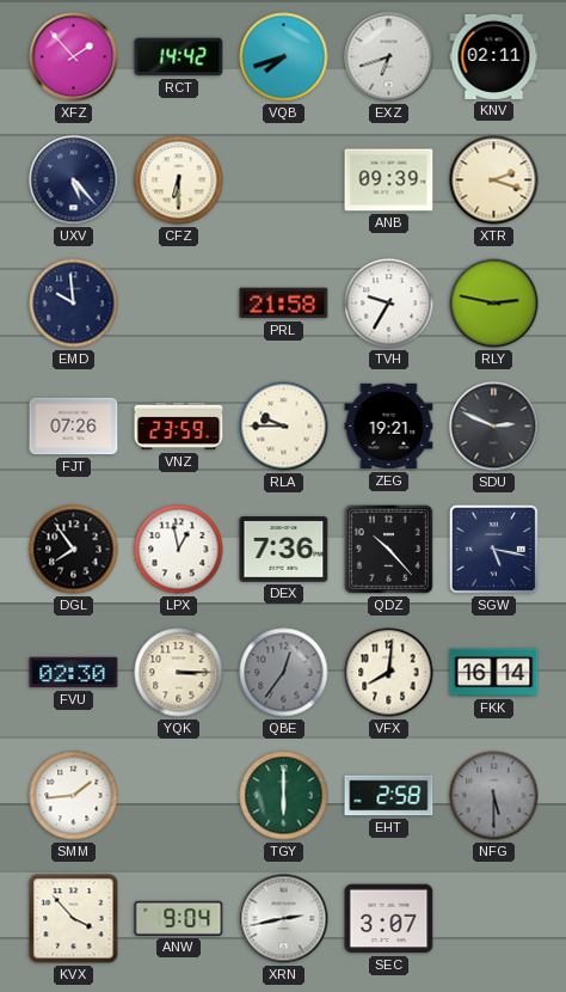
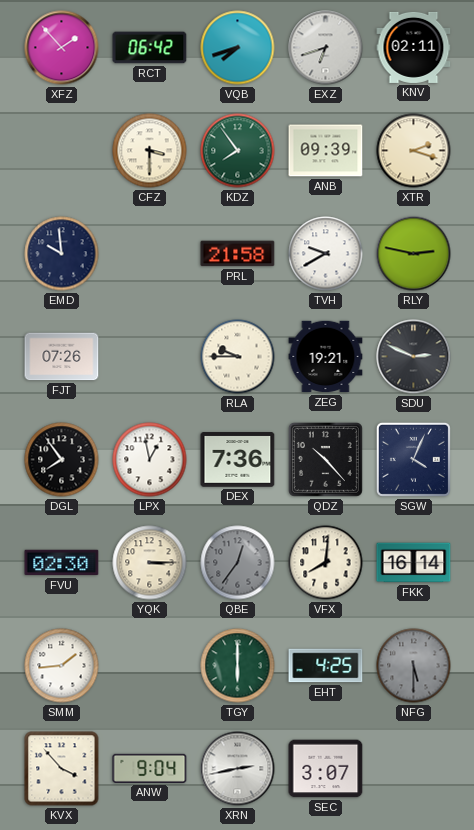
RCT: 14:42 -> 06:42 (150, 48)
UXV: 5:23 -> none (74, 180)
CFZ: 6:30 -> 3:30 (150, 151)
KDZ: none -> 7:54 (238, 151)
TVH: 9:35 -> 9:40 (326, 254)
VNZ: 23:59 -> none (179, 427)
SGW: 5:17 -> 4:04 (413, 459)
EHT: 2:58 -> 4:25 (326, 666)
